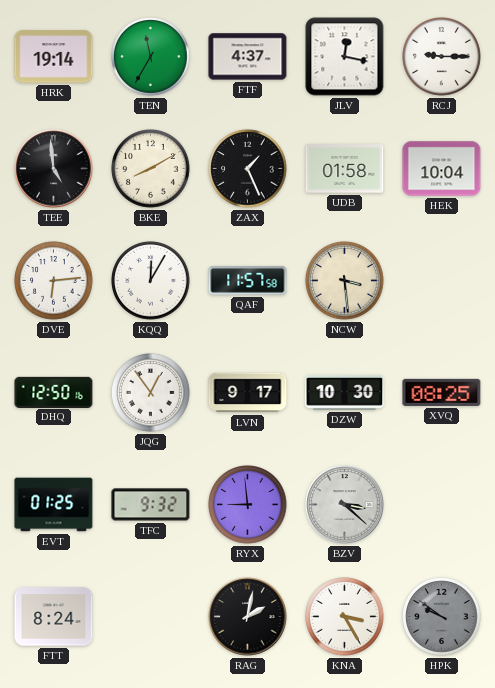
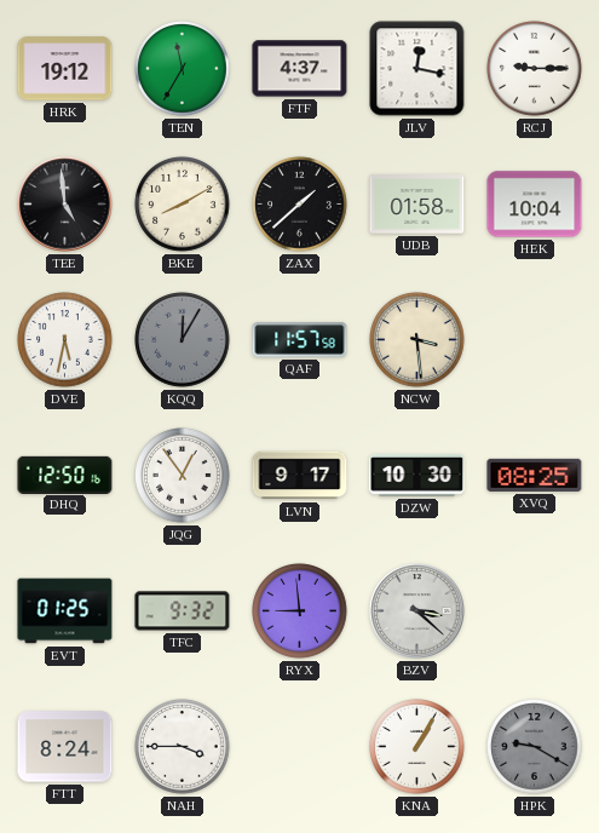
HRK: 19:14 -> 19:12 (65, 69)
ZAX: 1:26 -> 1:38 (300, 205)
DVE: 6:14 -> 5:32 (65, 340)
KQQ dial: white -> grey (183, 340)
NAH: none -> 3:45 (183, 747)
RAG: 2:02 -> none (248, 617)
KNA: 3:25 -> 1:05 (417, 747)
HPK: 9:51 -> 9:20 (535, 747)
